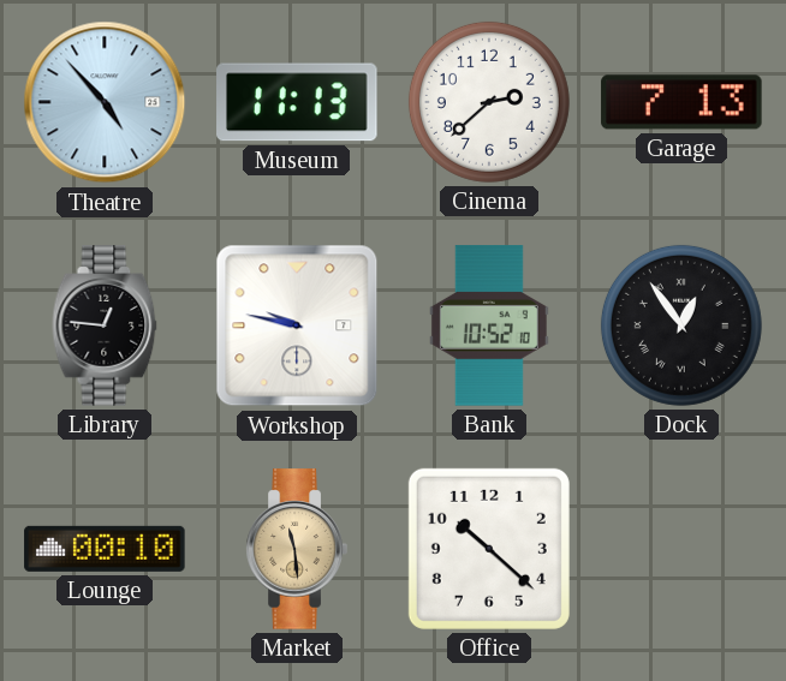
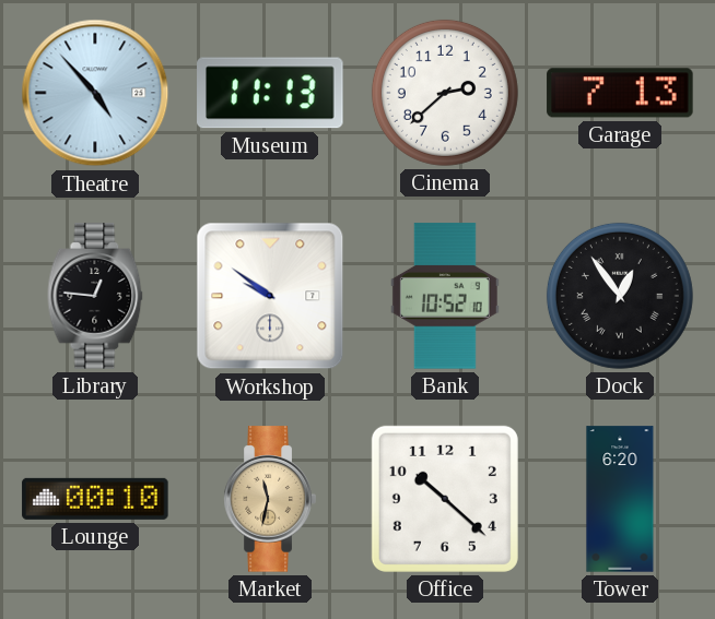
Workshop: 9:47 -> 9:51 (270, 296)
Market: 11:29 -> 11:32 (270, 499)
Tower: none -> 6:20 (620, 499)
